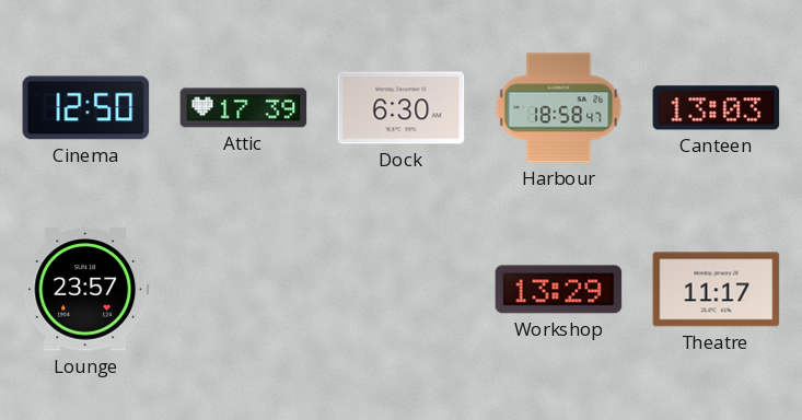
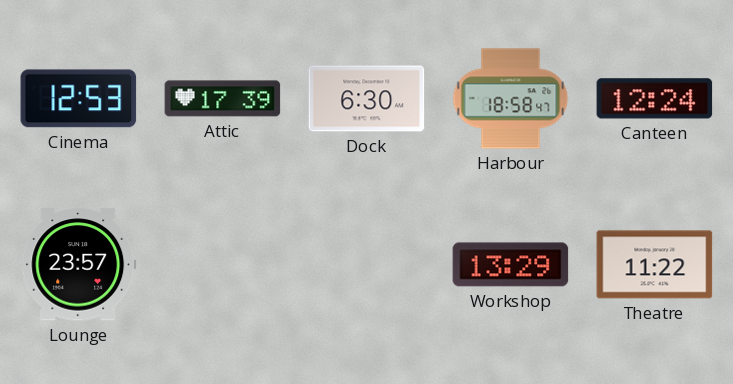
Cinema: 12:50 -> 12:53 (79, 99)
Canteen: 13:03 -> 12:24 (655, 99)
Theatre: 11:17 -> 11:22 (655, 265)
